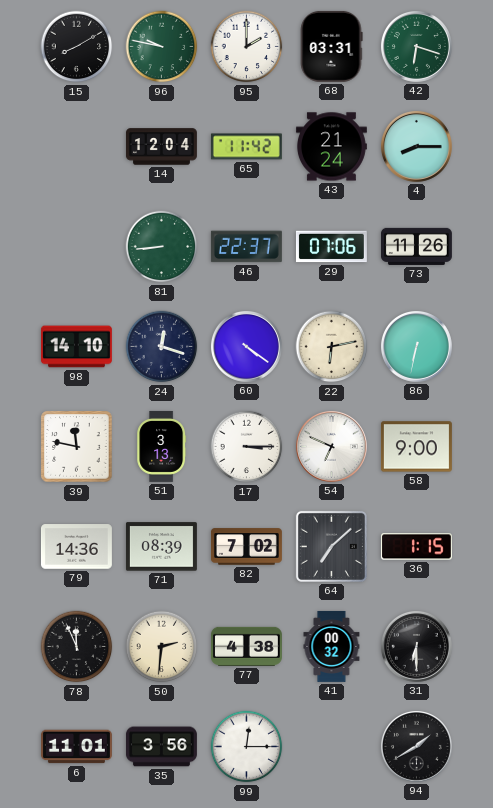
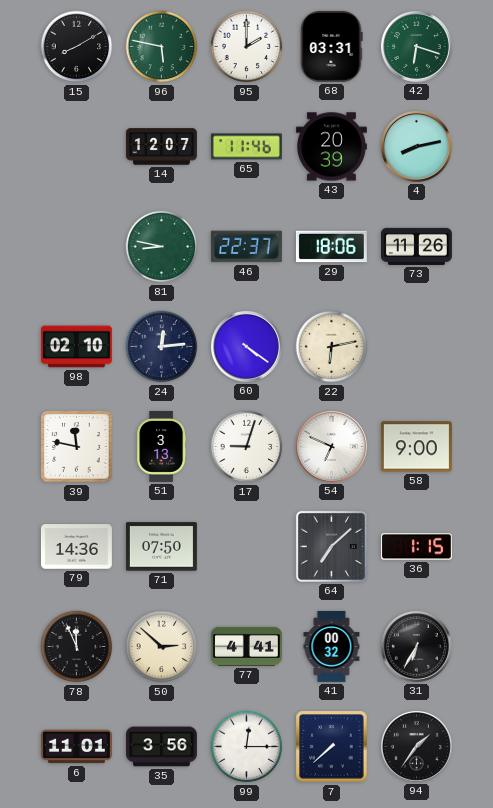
96: 9:47 -> 5:47 (162, 47)
14: 12:04 -> 12:07 (161, 147)
65: 11:42 -> 11:46 (246, 147)
43: 21:24 -> 20:39 (331, 147)
4: 8:15 -> 8:13 (416, 146)
81: 8:44 -> 8:47 (162, 247)
29: 07:06 -> 18:06 (331, 247)
98: 14:10 -> 02:10 (76, 347)
24: 12:18 -> 12:14 (162, 347)
86: 6:32 -> none (416, 346)
17: 3:15 -> 9:03 (247, 447)
71: 08:39 -> 07:50 (161, 547)
82: 7:02 -> none (246, 547)
50: 2:31 -> 2:52 (162, 647)
77: 4:38 -> 4:41 (246, 646)
31: 6:30 -> 6:35 (416, 646)
7: none -> 7:38 (332, 747)
94: 1:40 -> 1:36 (416, 746)
